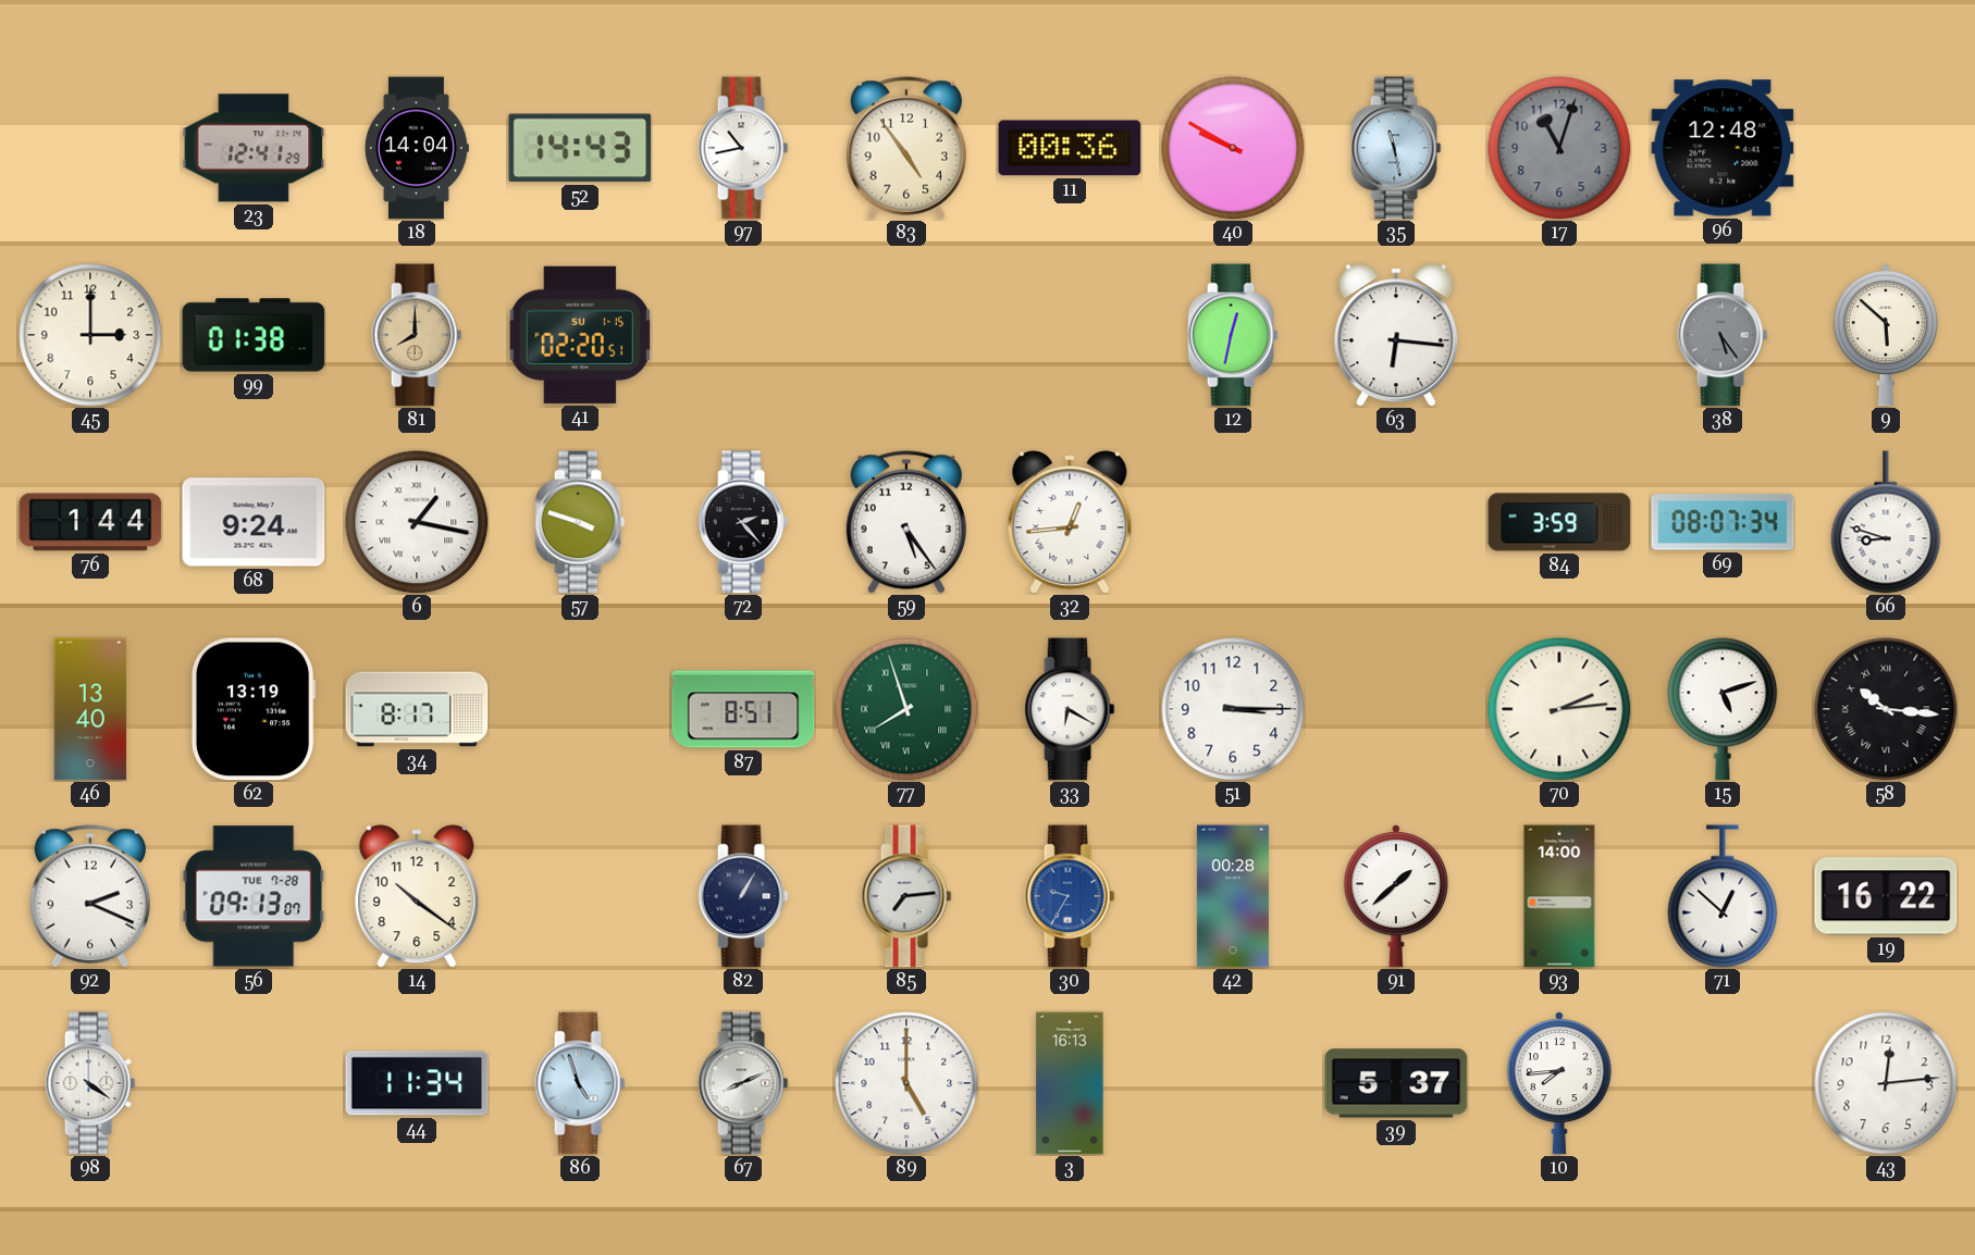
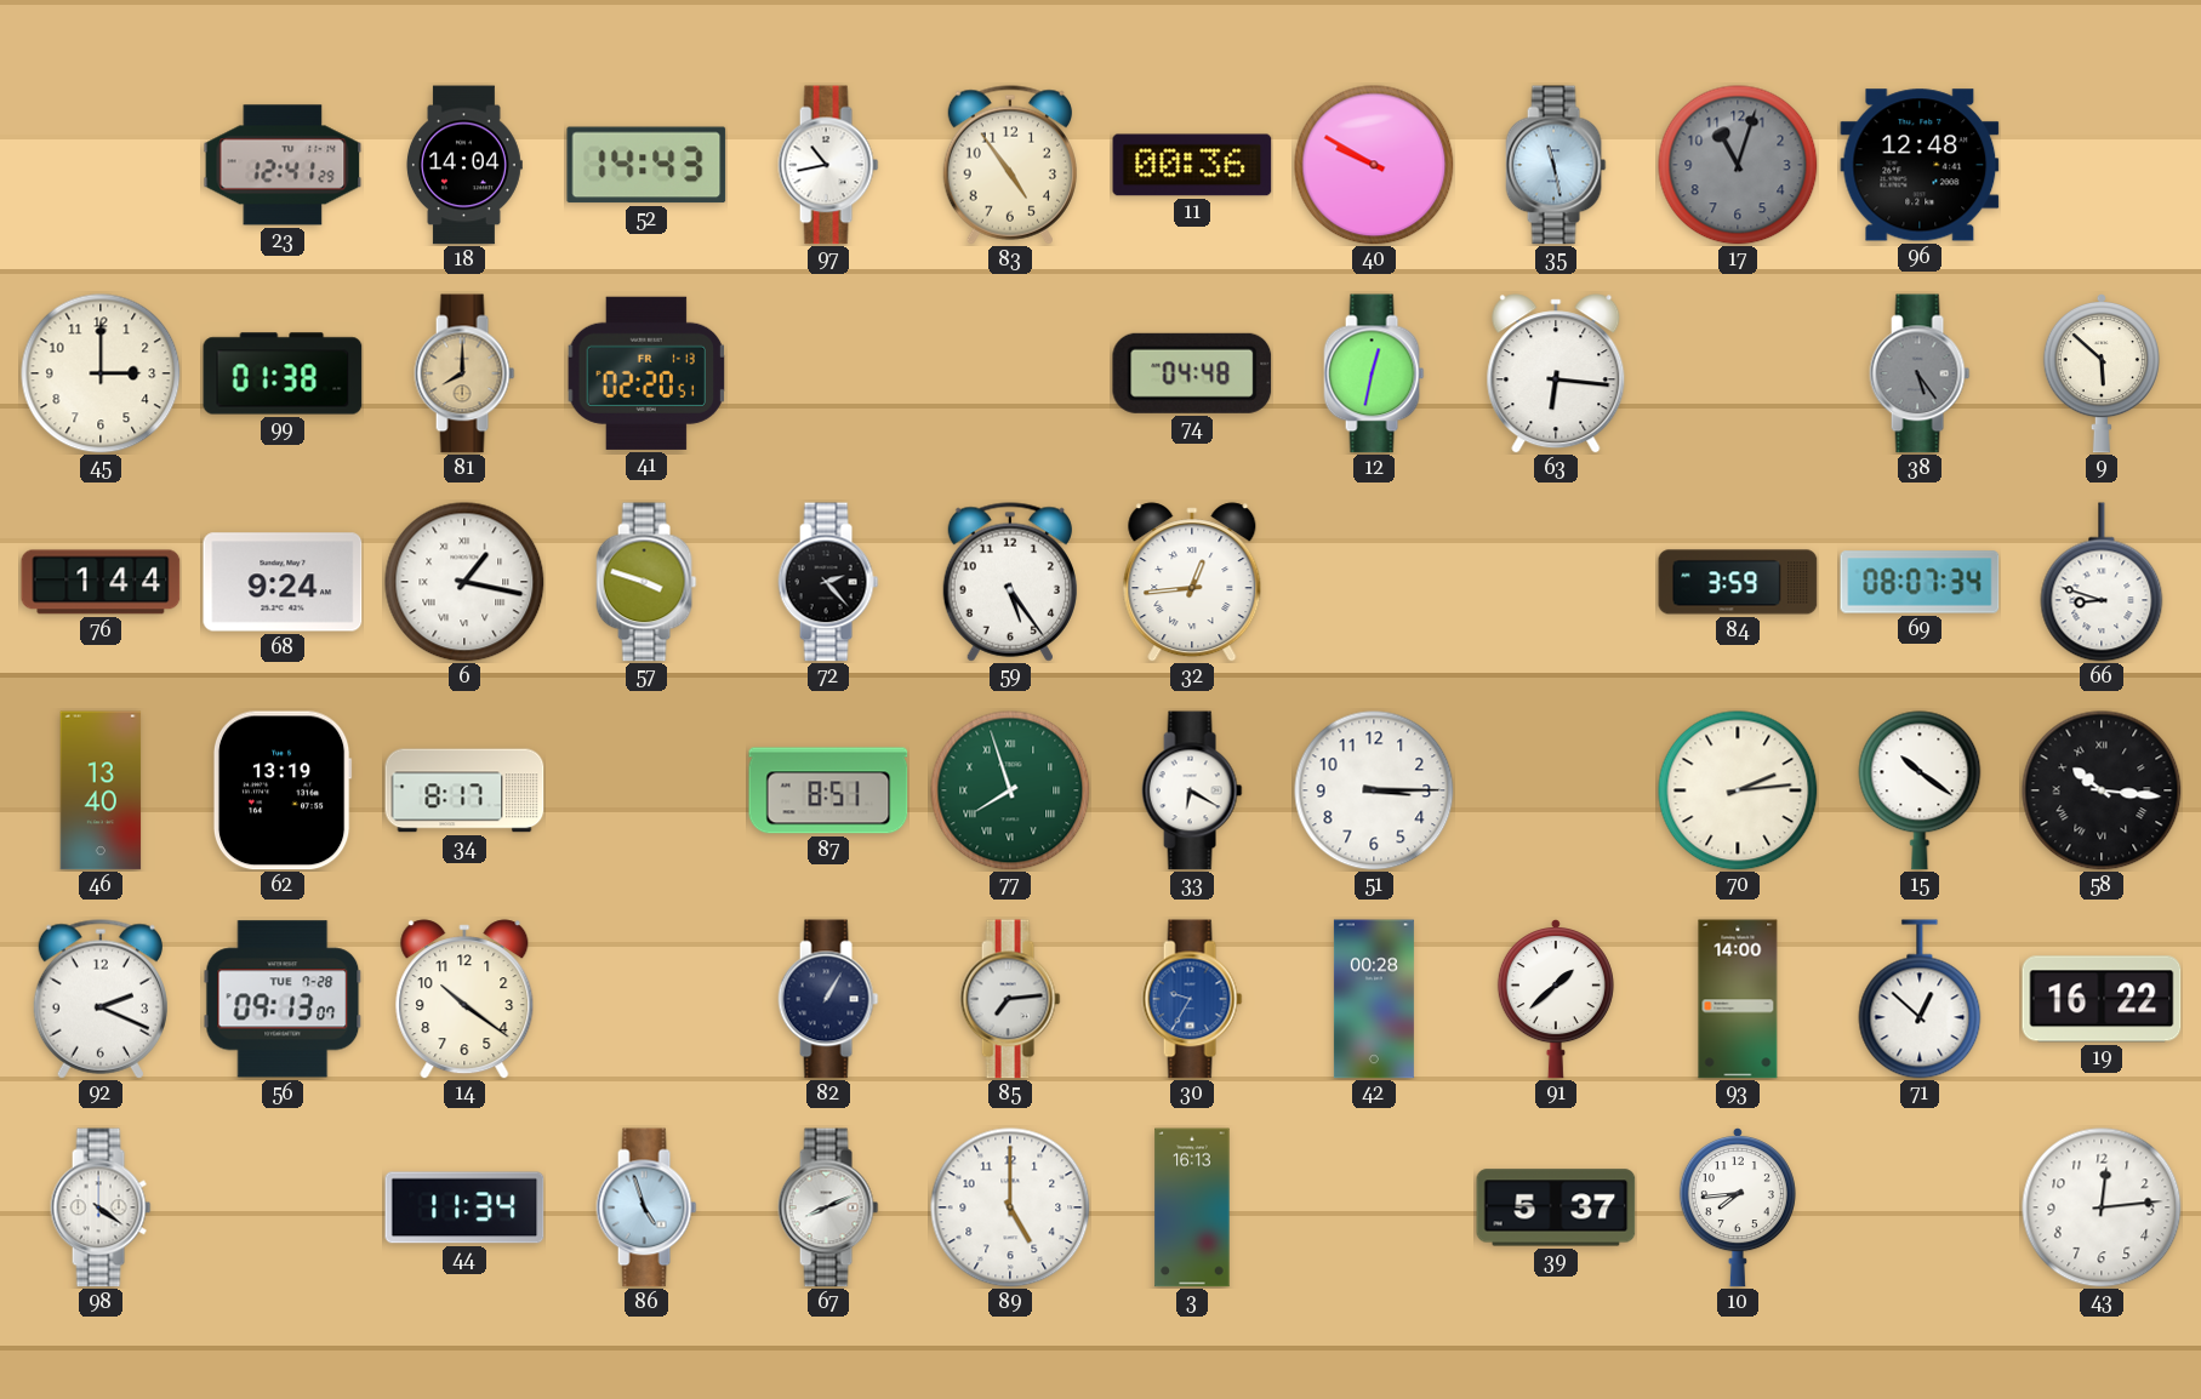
41 date: SU 1-15 -> FR 1-13 (645, 373)
74: none -> 04:48 (1192, 373)
15: 5:12 -> 10:21 (1920, 790)
